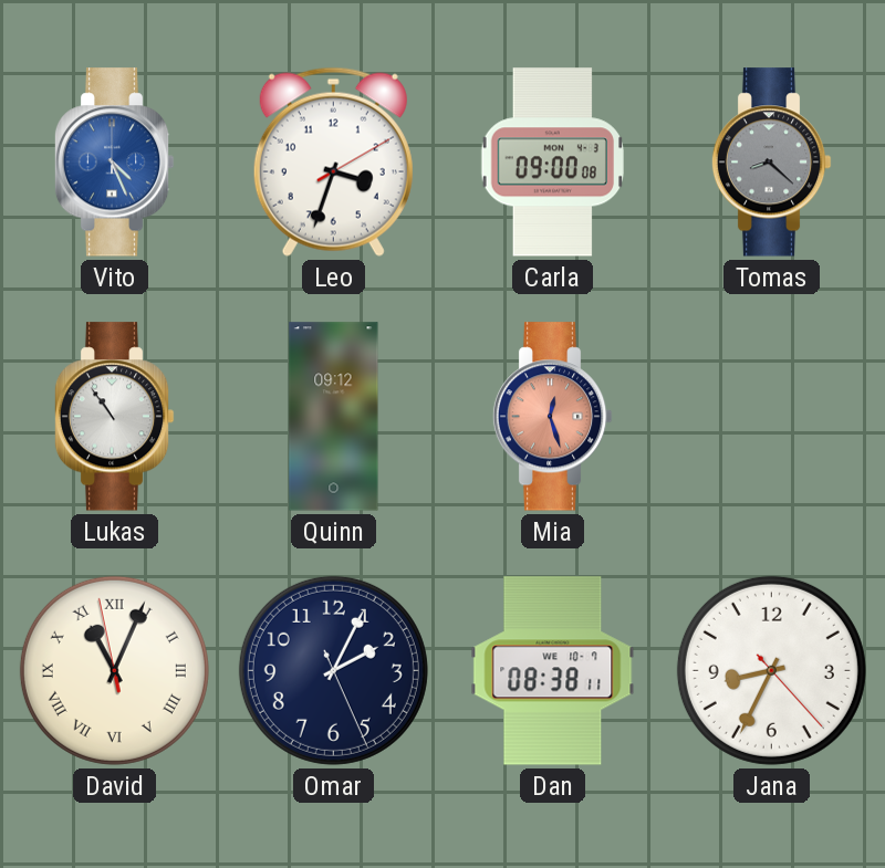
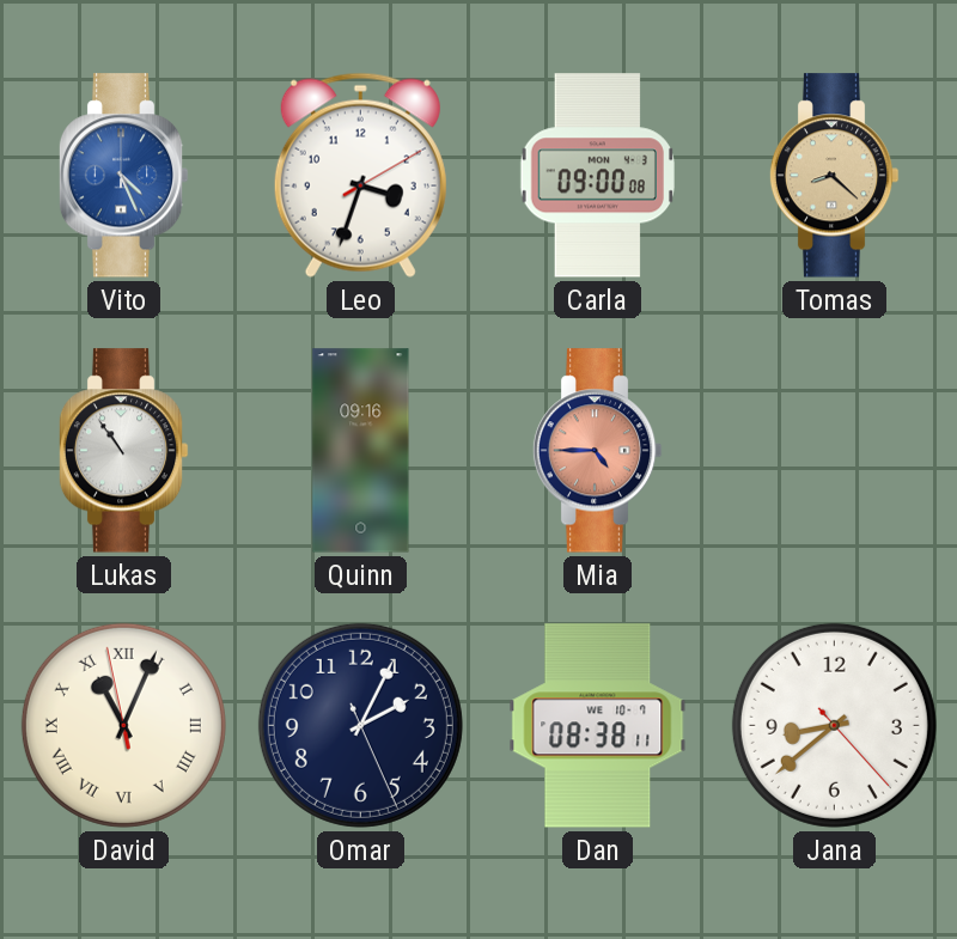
Tomas dial: grey -> champagne (834, 176)
Quinn: 09:12 -> 09:16 (361, 451)
Mia: 12:27 -> 4:45 (597, 451)
Jana: 8:34 -> 8:38 (834, 725)
